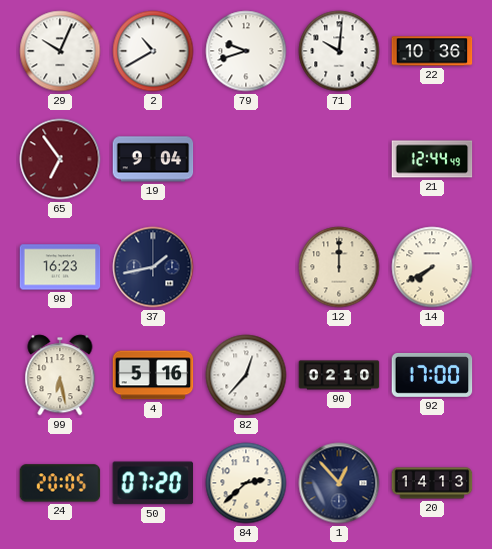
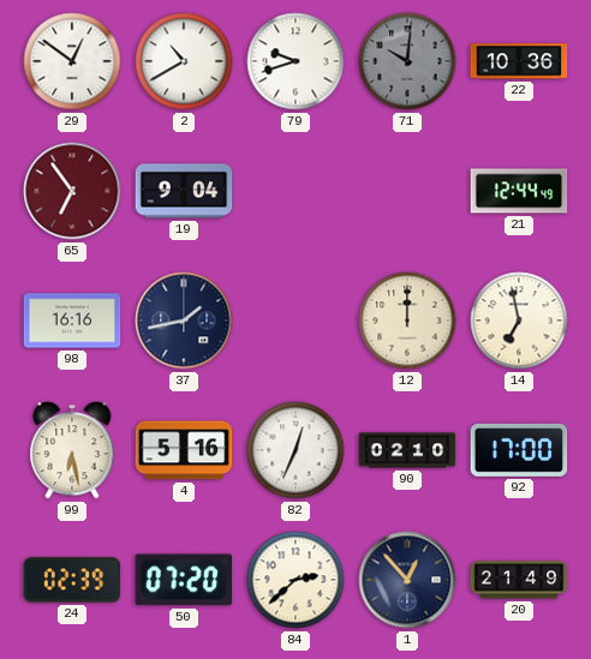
29: 10:04 -> 12:51 (72, 61)
71 dial: white -> grey (407, 61)
98: 16:23 -> 16:16 (72, 320)
14: 7:40 -> 6:58 (519, 320)
82: 12:37 -> 12:34 (295, 450)
24: 20:05 -> 02:39 (72, 580)
20: 14:13 -> 21:49 (519, 580)
